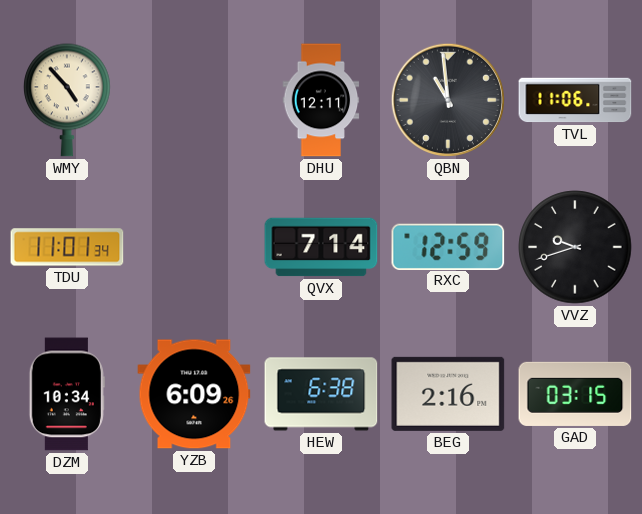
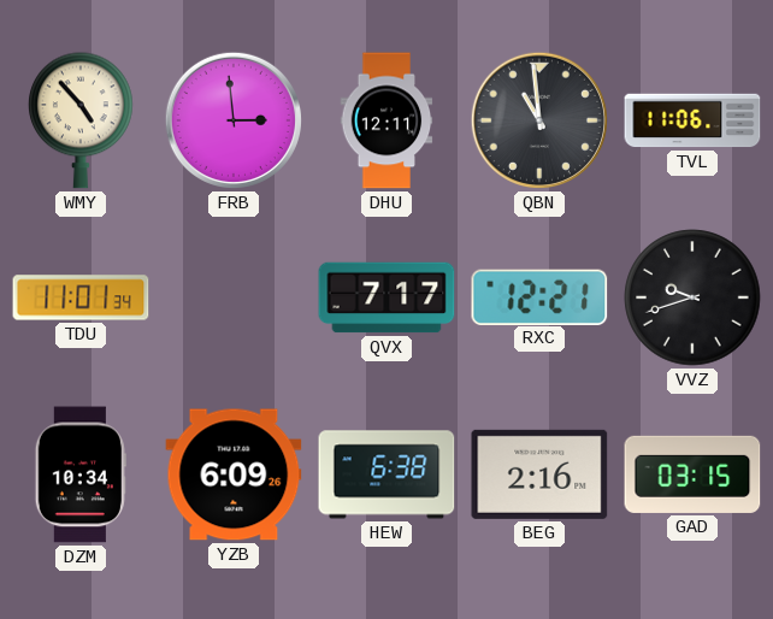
FRB: none -> 2:59 (234, 120)
QVX: 7:14 -> 7:17 (386, 297)
RXC: 12:59 -> 12:21 (539, 296)
